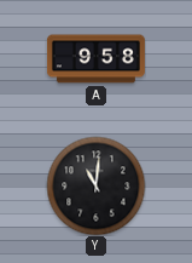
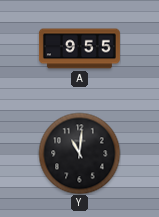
A: 9:58 -> 9:55 (79, 49)
